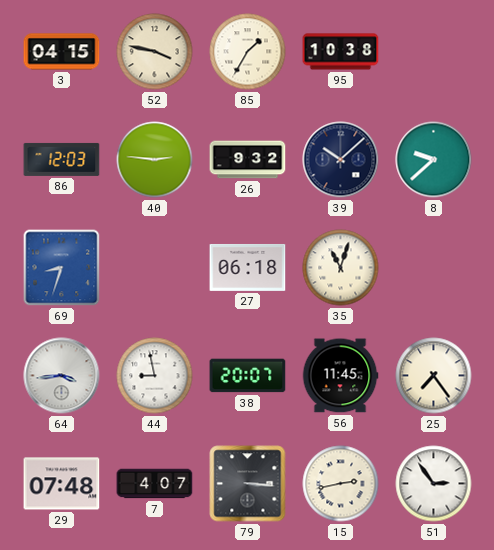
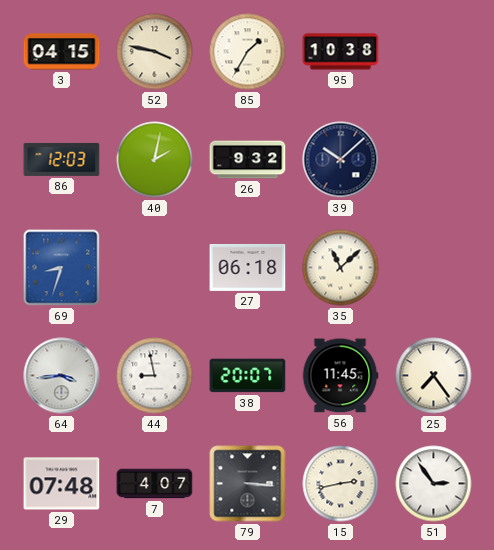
40: 2:46 -> 2:02 (155, 160)
8: 9:38 -> none (434, 160)
35: 11:03 -> 11:08 (341, 268)
